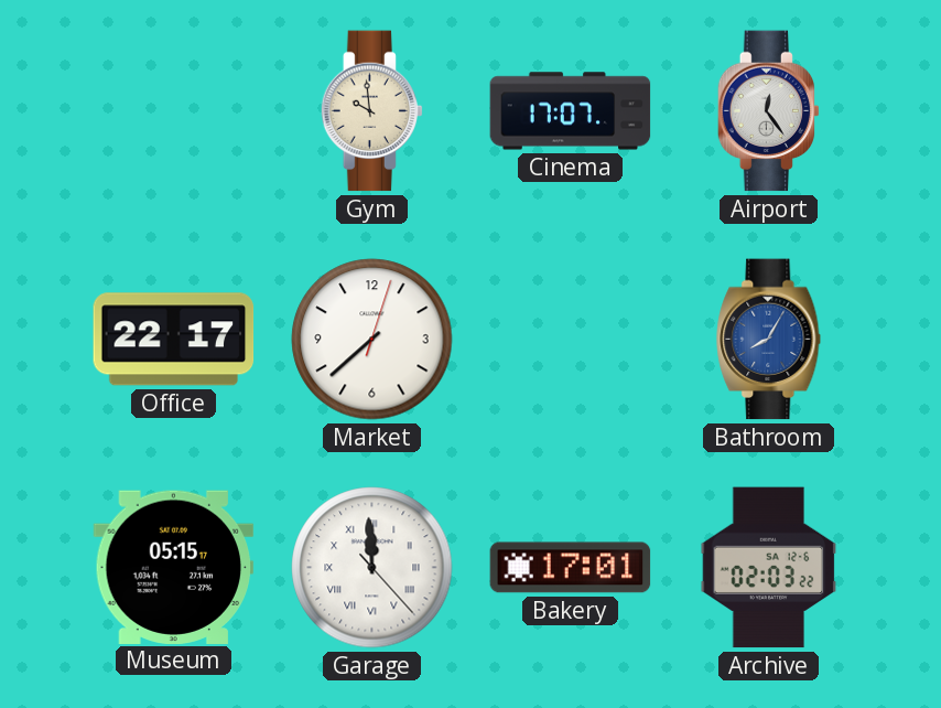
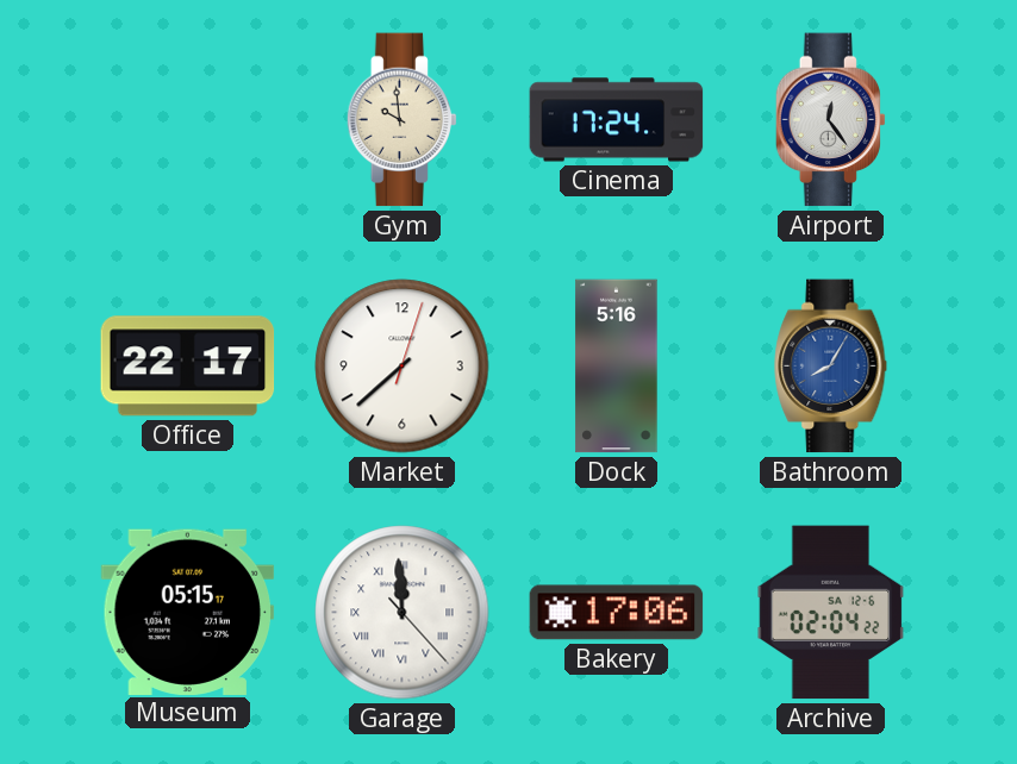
Cinema: 17:07 -> 17:24 (617, 120)
Dock: none -> 5:16 (617, 367)
Bakery: 17:01 -> 17:06 (617, 613)
Archive: 02:03 -> 02:04 (831, 613)
